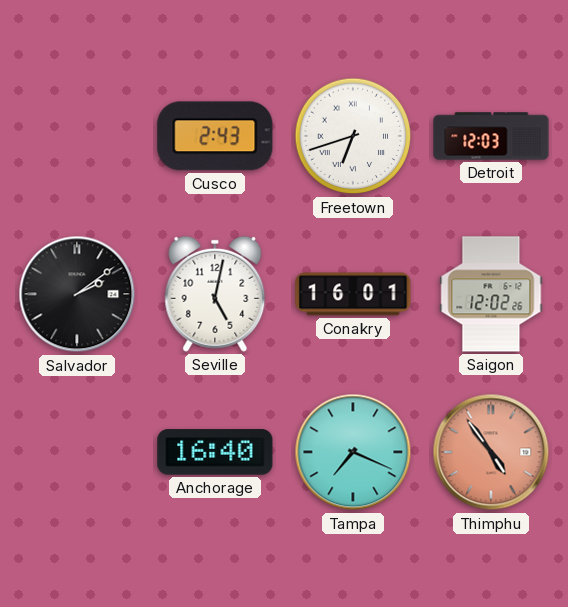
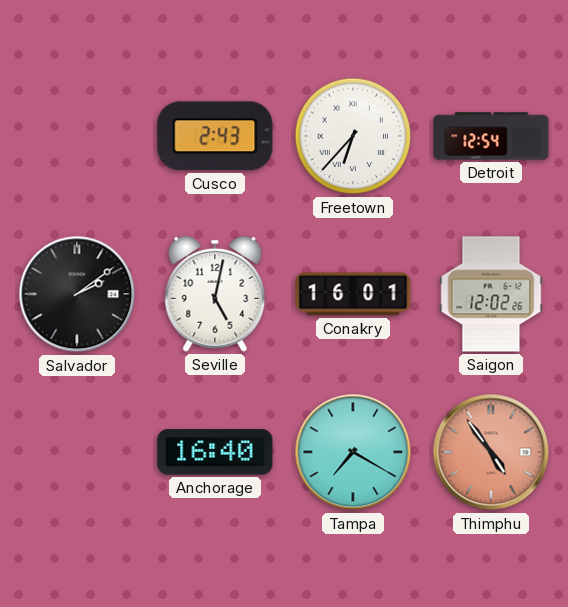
Freetown: 6:42 -> 6:37 (353, 136)
Detroit: 12:03 -> 12:54 (491, 136)
Tampa: 7:19 -> 7:20 (353, 452)
